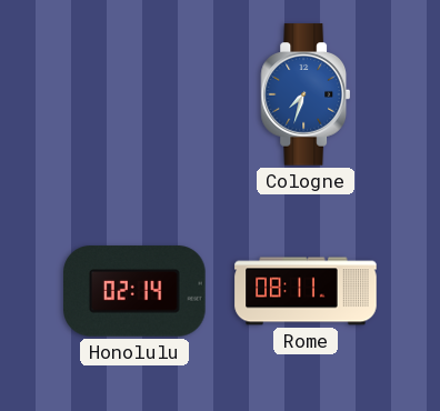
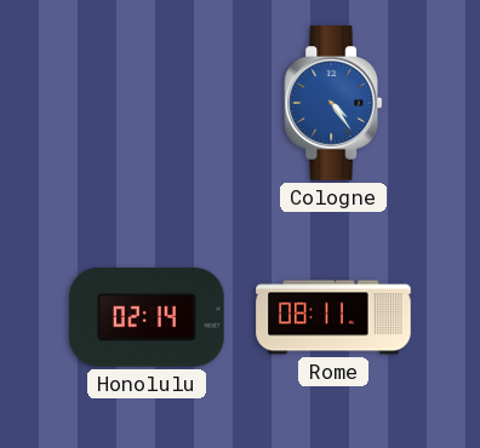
Cologne: 7:33 -> 4:24 (332, 103)
